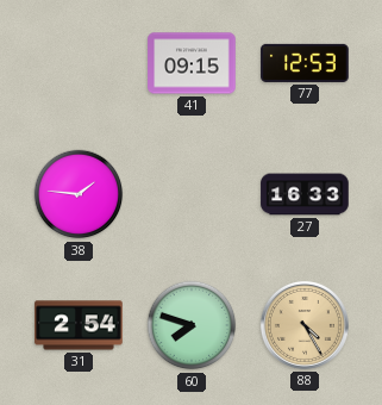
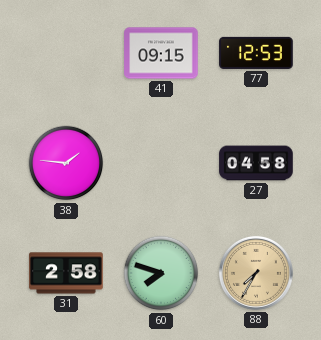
27: 16:33 -> 04:58 (256, 163)
31: 2:54 -> 2:58 (66, 273)
88: 4:25 -> 7:35 (256, 273)
